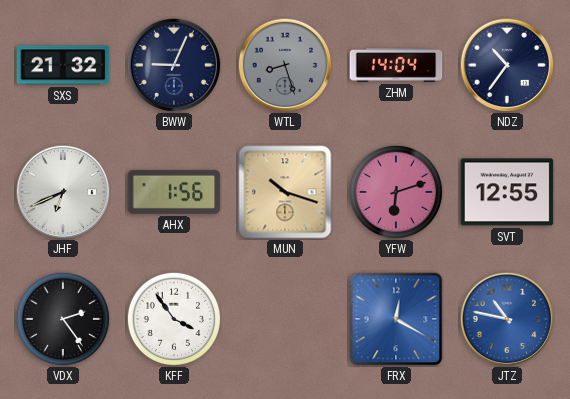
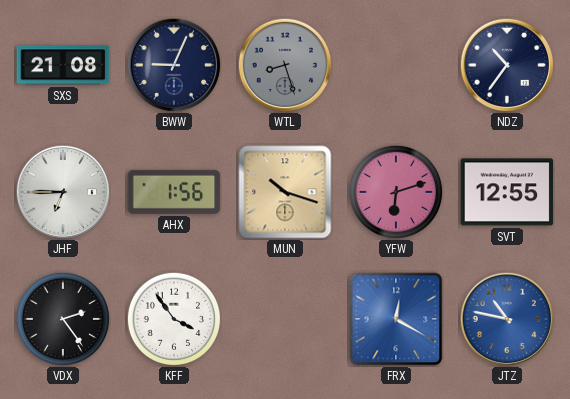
SXS: 21:32 -> 21:08 (63, 65)
ZHM: 14:04 -> none (396, 66)
JHF: 6:41 -> 6:45 (63, 192)
